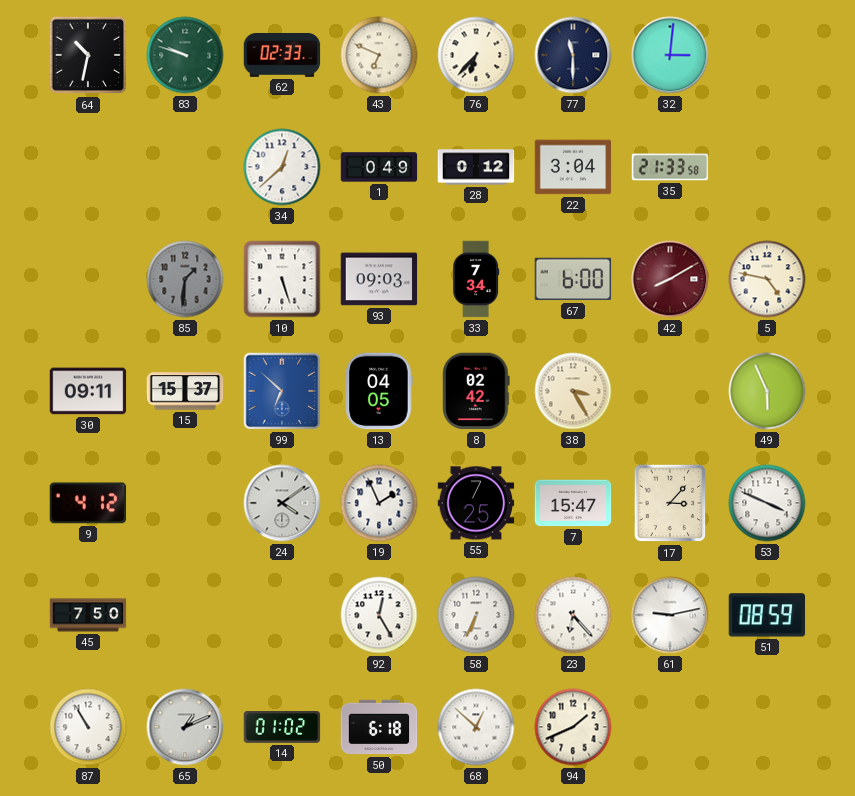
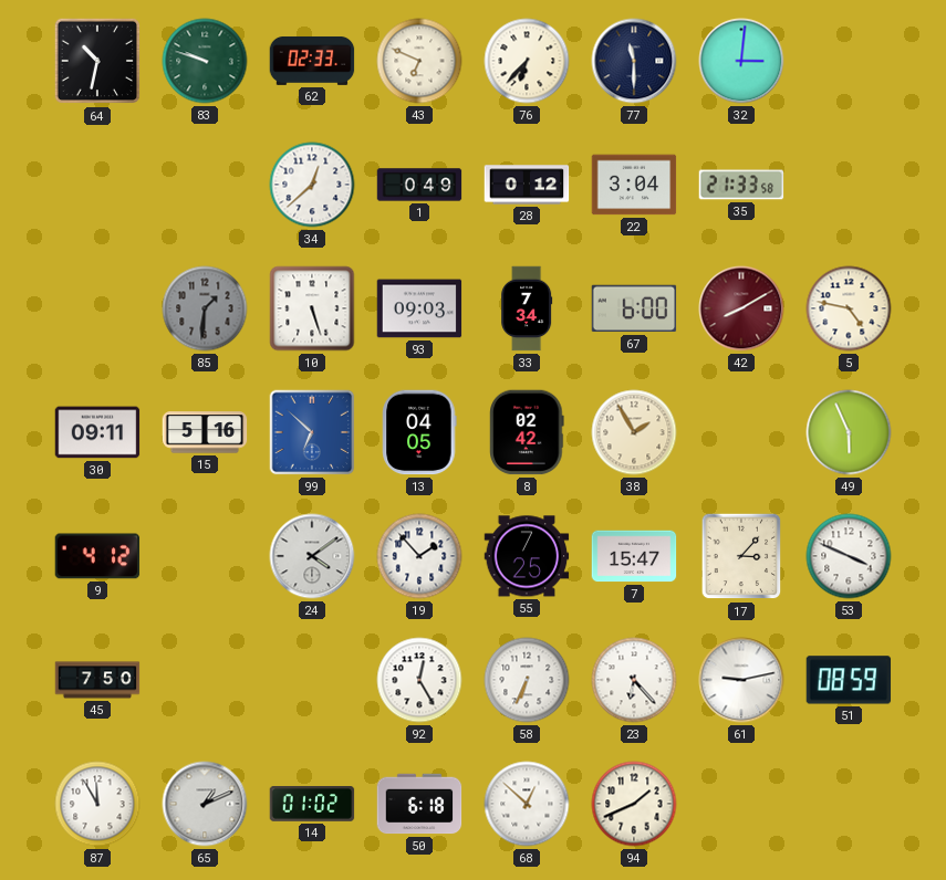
15: 15:37 -> 5:16 (205, 432)
38: 3:25 -> 1:55 (634, 432)
19: 1:56 -> 1:53 (419, 556)
87: 10:55 -> 11:55 (97, 804)
